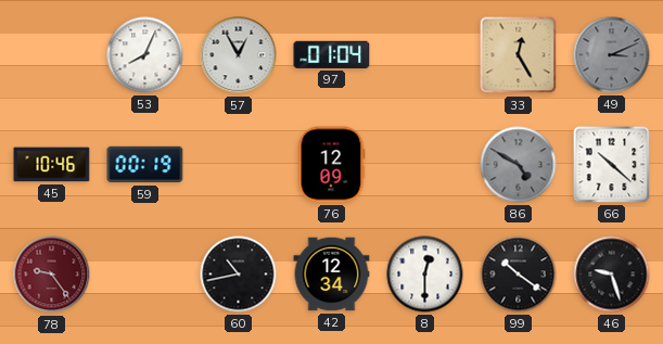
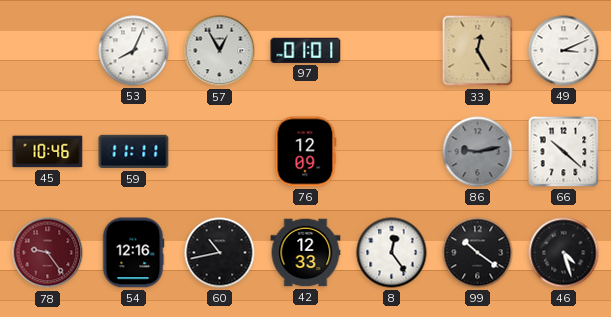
97: 01:04 -> 01:01 (306, 50)
49 dial: grey -> white (564, 51)
59: 00:19 -> 11:11 (134, 152)
86: 4:50 -> 9:13 (478, 152)
54: none -> 12:16 (133, 253)
42: 12:34 -> 12:33 (306, 253)
8: 12:30 -> 12:24 (392, 253)
46: 9:27 -> 4:27 (564, 253)
